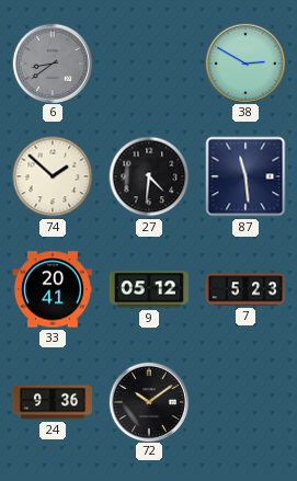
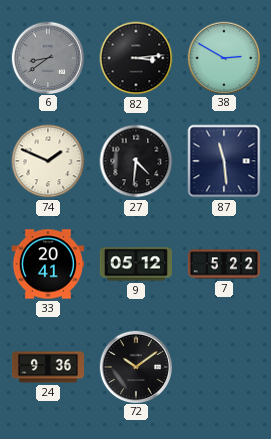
82: none -> 3:14 (136, 58)
74: 1:52 -> 1:49 (48, 161)
7: 5:23 -> 5:22 (224, 264)
